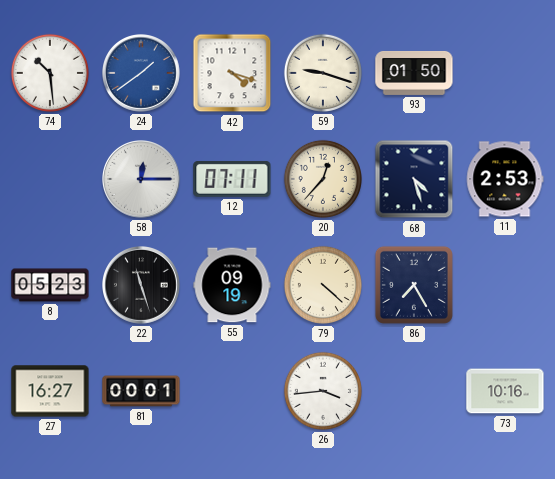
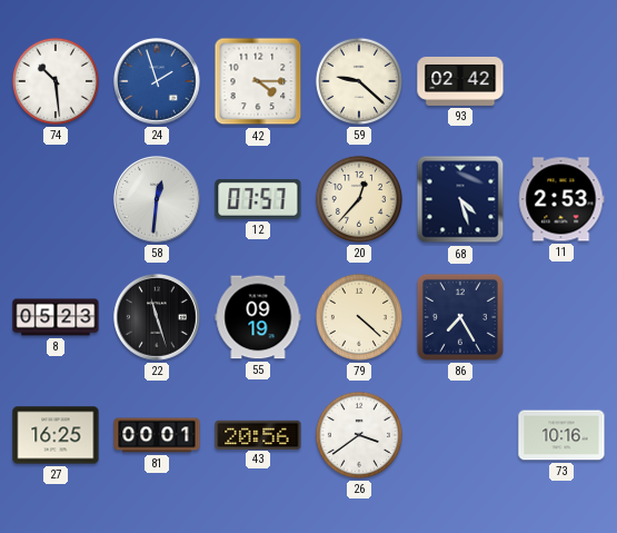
24: 1:39 -> 1:57 (158, 82)
42: 4:18 -> 4:15 (258, 81)
59: 9:18 -> 9:22 (359, 81)
93: 01:50 -> 02:42 (460, 81)
58: 12:15 -> 12:31 (158, 200)
12: 07:11 -> 07:57 (258, 199)
27: 16:27 -> 16:25 (56, 435)
43: none -> 20:56 (258, 434)
26: 3:44 -> 3:39 (359, 435)
